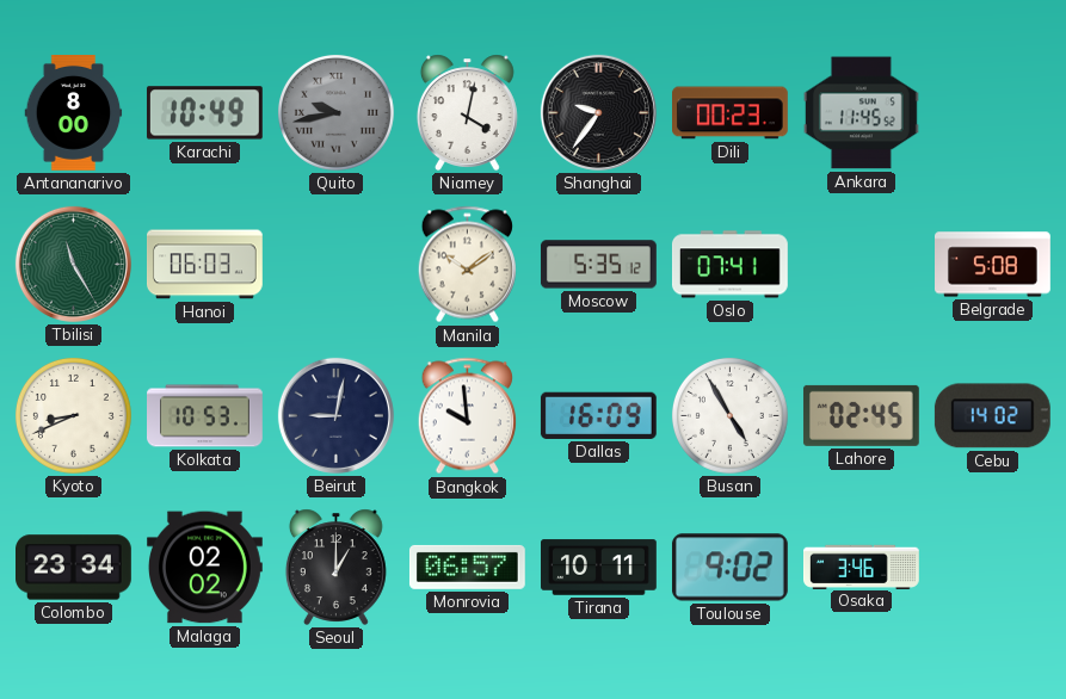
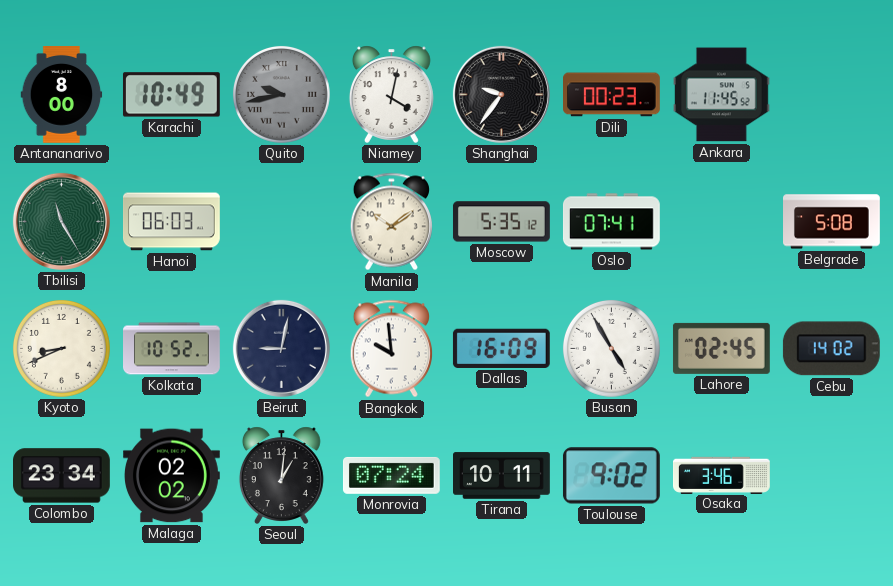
Kolkata: 10:53 -> 10:52 (172, 349)
Seoul: 1:00 -> 1:01 (281, 475)
Monrovia: 06:57 -> 07:24 (391, 475)
